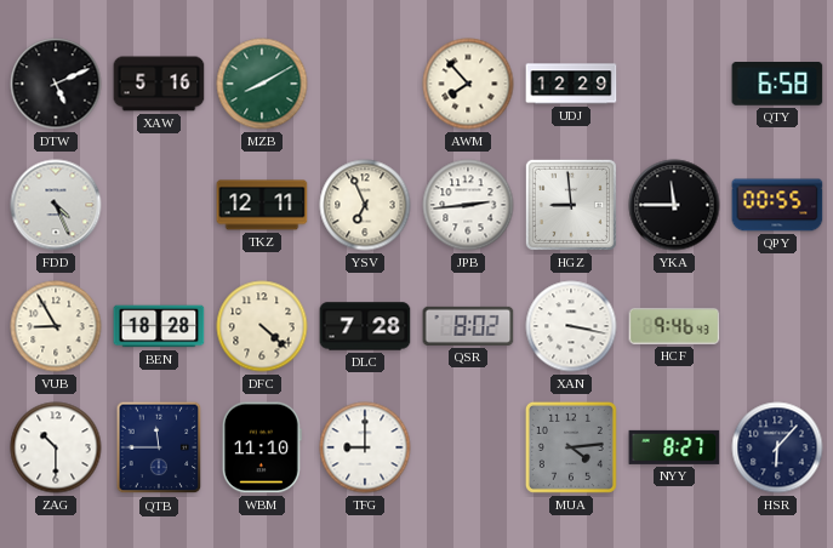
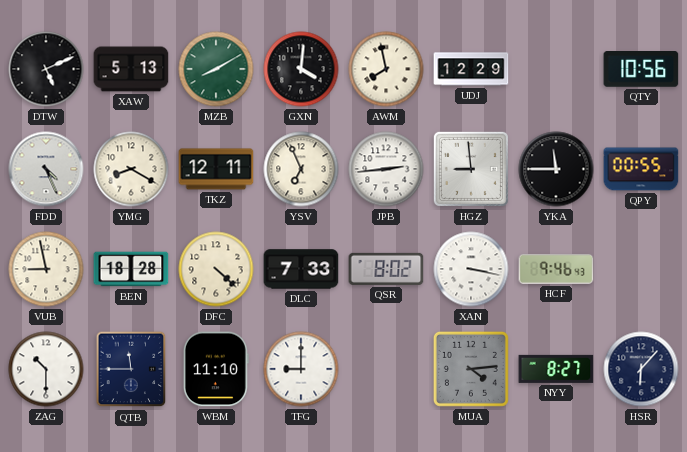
XAW: 5:16 -> 5:13 (131, 69)
GXN: none -> 4:01 (301, 69)
AWM: 7:53 -> 7:58 (386, 69)
QTY: 6:58 -> 10:56 (641, 69)
YMG: none -> 8:20 (131, 169)
VUB: 8:55 -> 8:58 (46, 269)
DLC: 7:28 -> 7:33 (301, 269)
